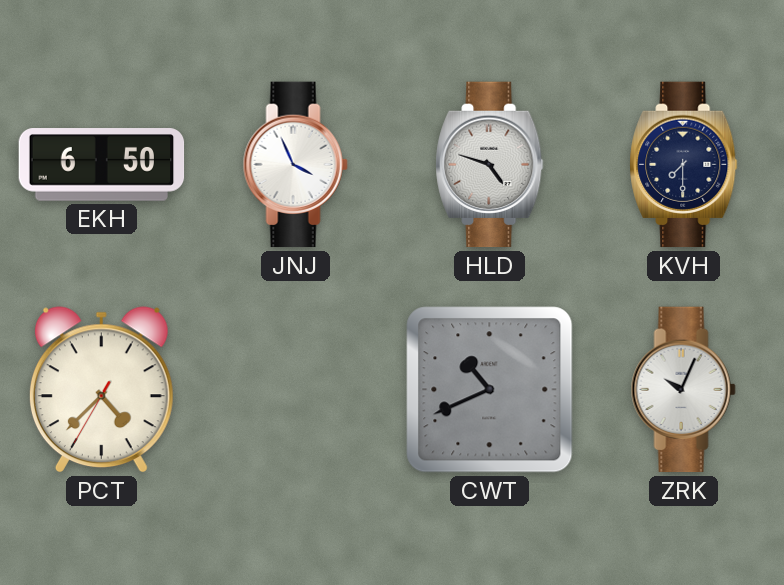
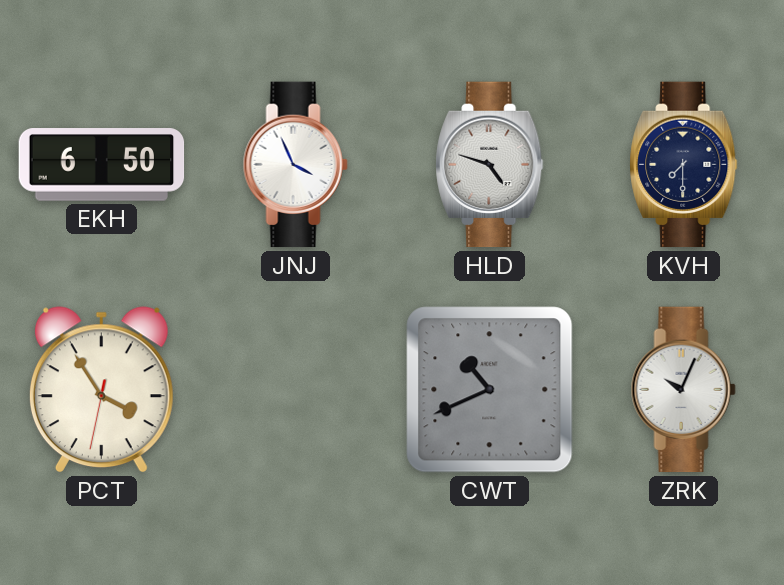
PCT: 4:37 -> 3:54 (101, 390)
